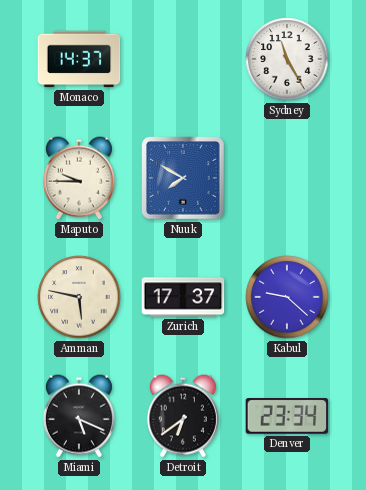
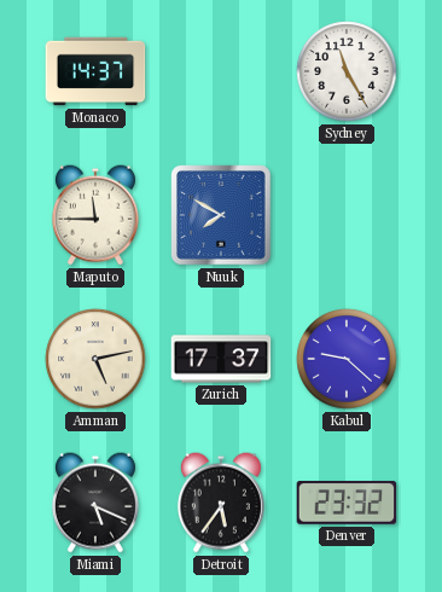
Maputo: 9:45 -> 11:45 (95, 215)
Amman: 5:47 -> 5:13 (95, 359)
Detroit: 6:39 -> 5:36 (221, 503)
Denver: 23:34 -> 23:32 (347, 503)
